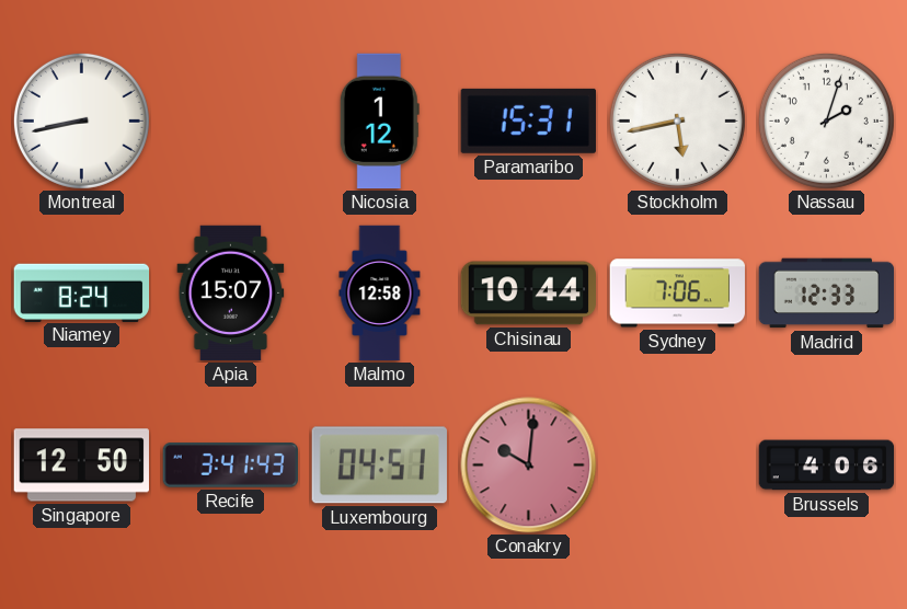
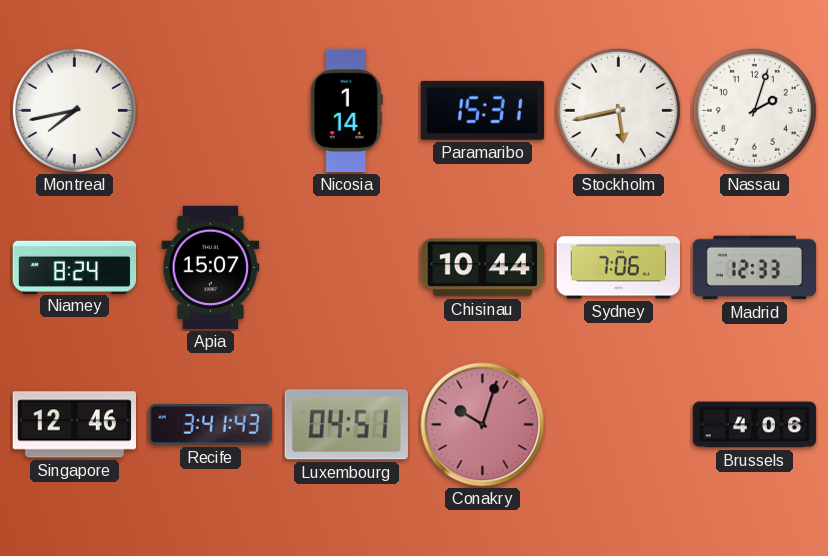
Montreal: 8:43 -> 7:43 (74, 110)
Nicosia: 1:12 -> 1:14 (346, 111)
Malmo: 12:58 -> none (380, 294)
Singapore: 12:50 -> 12:46 (74, 425)
Conakry: 10:01 -> 10:03 (483, 425)
